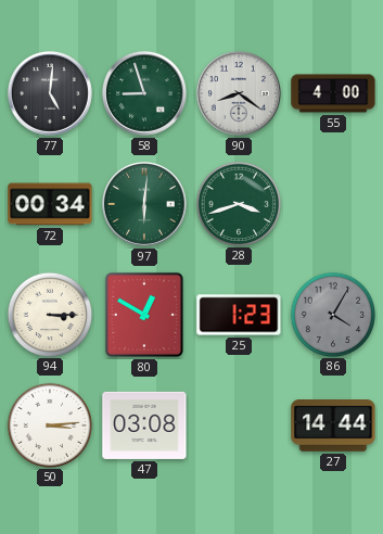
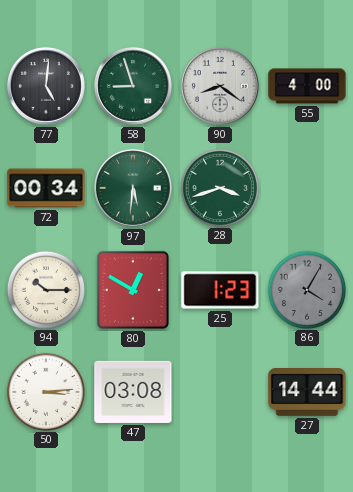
97: 6:01 -> 5:31 (133, 188)
94: 3:15 -> 10:15 (45, 289)
